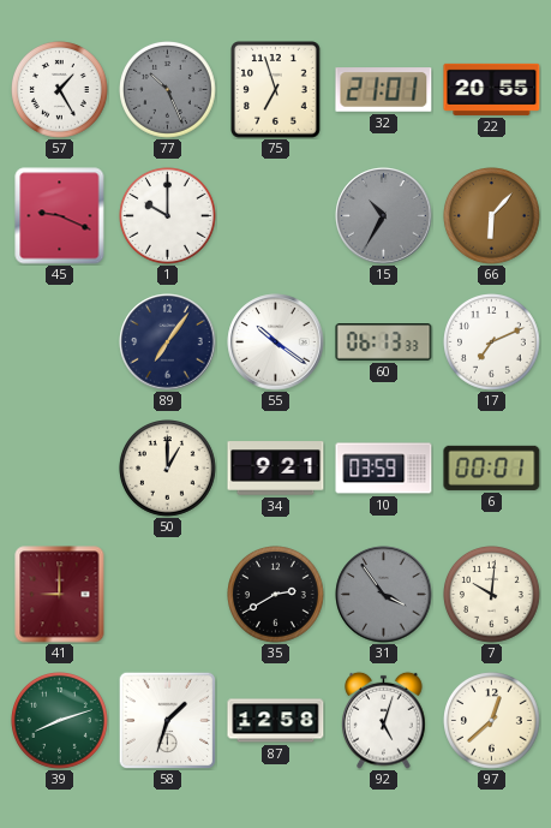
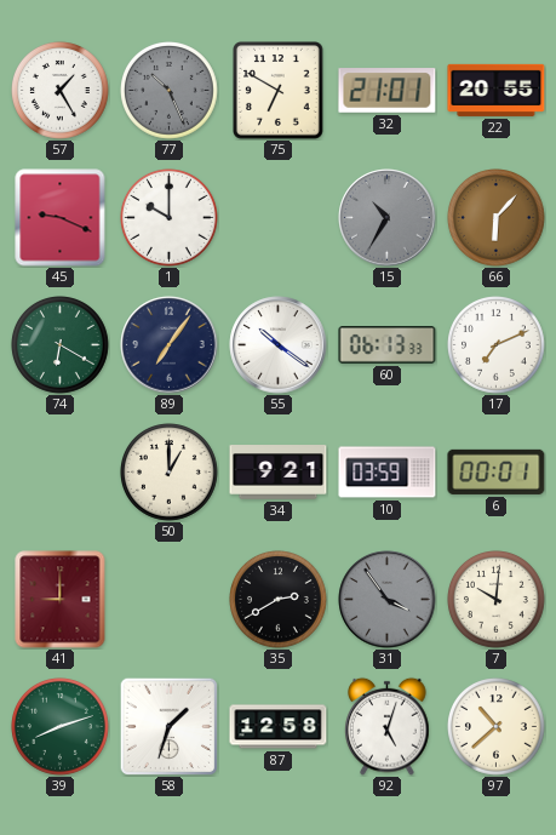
75: 6:57 -> 6:50 (279, 91)
74: none -> 6:20 (61, 345)
97: 12:38 -> 10:38 (497, 727)
